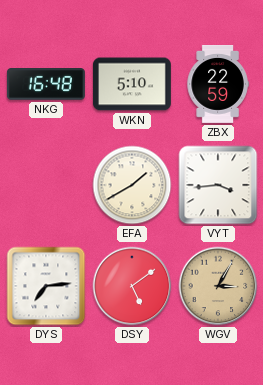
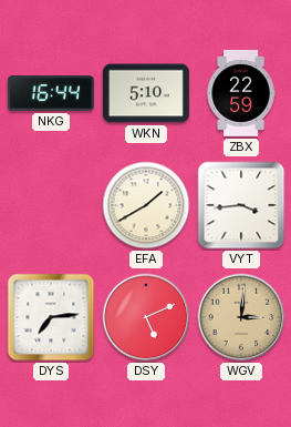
NKG: 16:48 -> 16:44 (51, 94)
DSY: 5:09 -> 5:11 (146, 317)
WGV: 3:05 -> 3:01 (241, 317)
